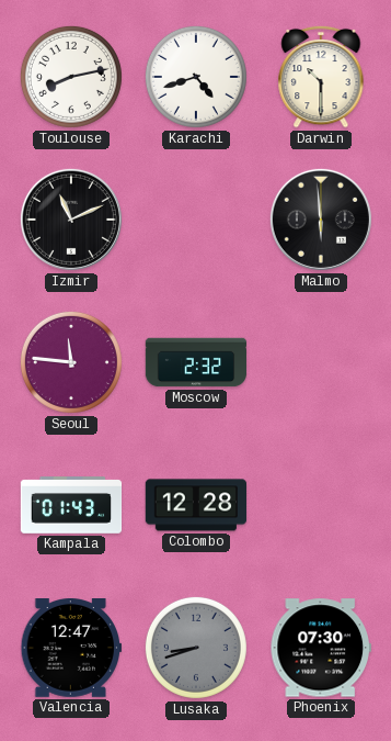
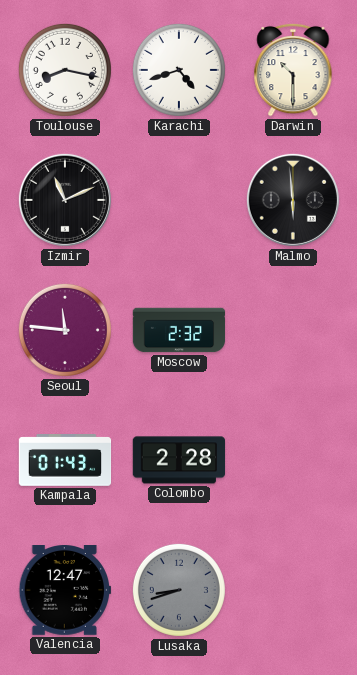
Toulouse: 8:13 -> 8:17 (65, 70)
Colombo: 12:28 -> 2:28 (179, 460)
Phoenix: 07:30 -> none (321, 648)
